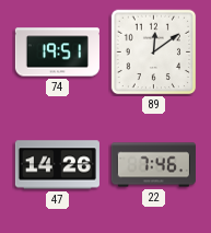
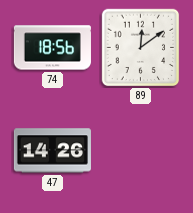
74: 19:51 -> 18:56 (52, 48)
22: 7:46 -> none (153, 165)
